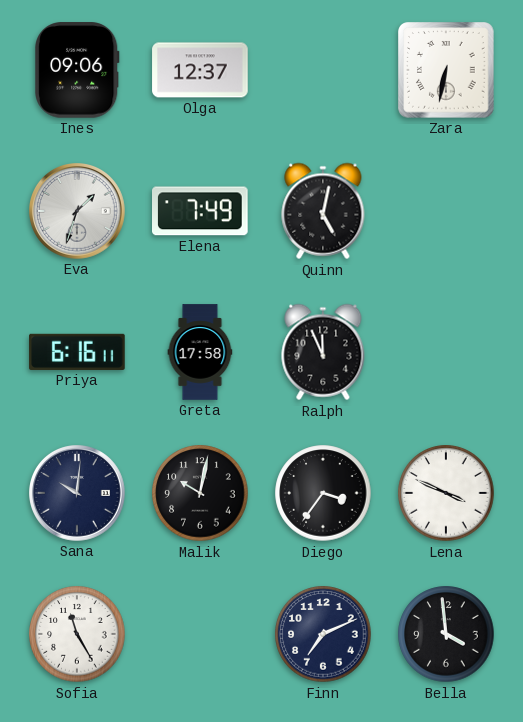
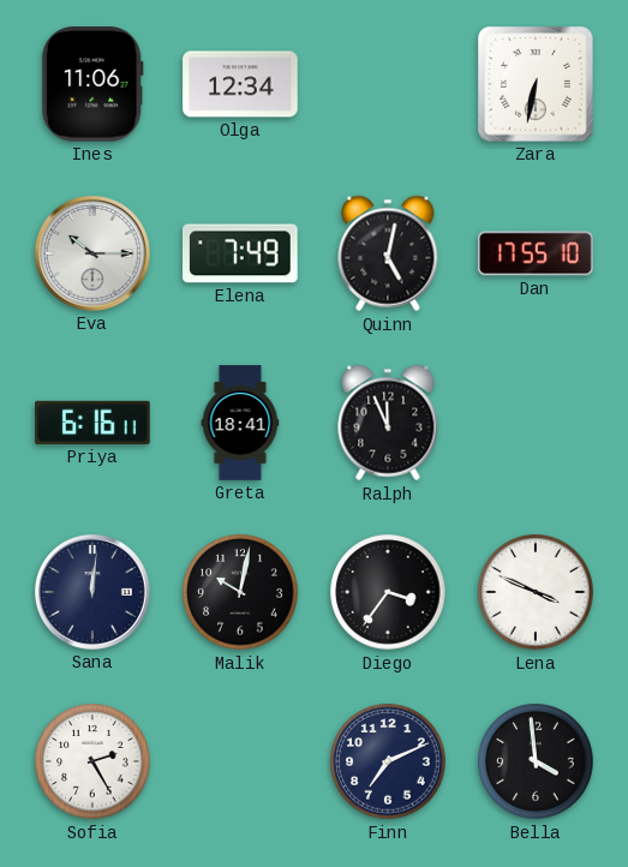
Ines: 09:06 -> 11:06 (94, 84)
Olga: 12:37 -> 12:34 (240, 84)
Eva: 1:33 -> 10:15 (94, 255)
Dan: none -> 17:55 (536, 253)
Greta: 17:58 -> 18:41 (240, 423)
Sana: 10:01 -> 12:01 (94, 593)
Sofia: 11:25 -> 2:25 (92, 761)
